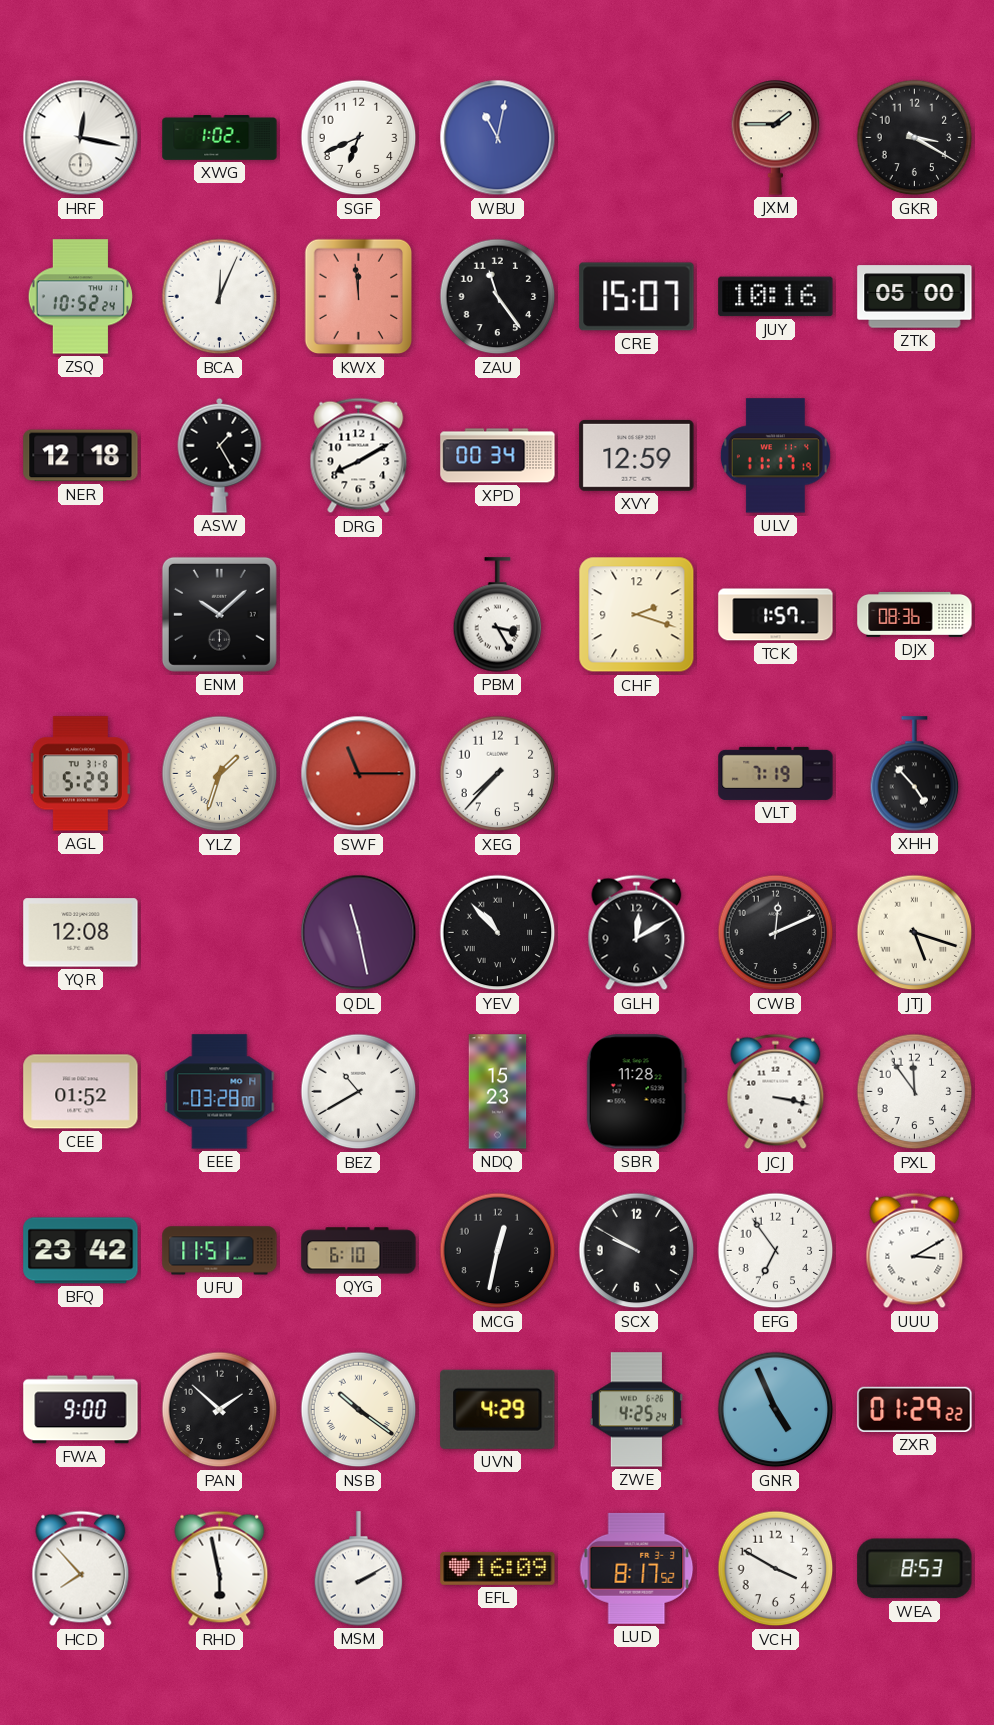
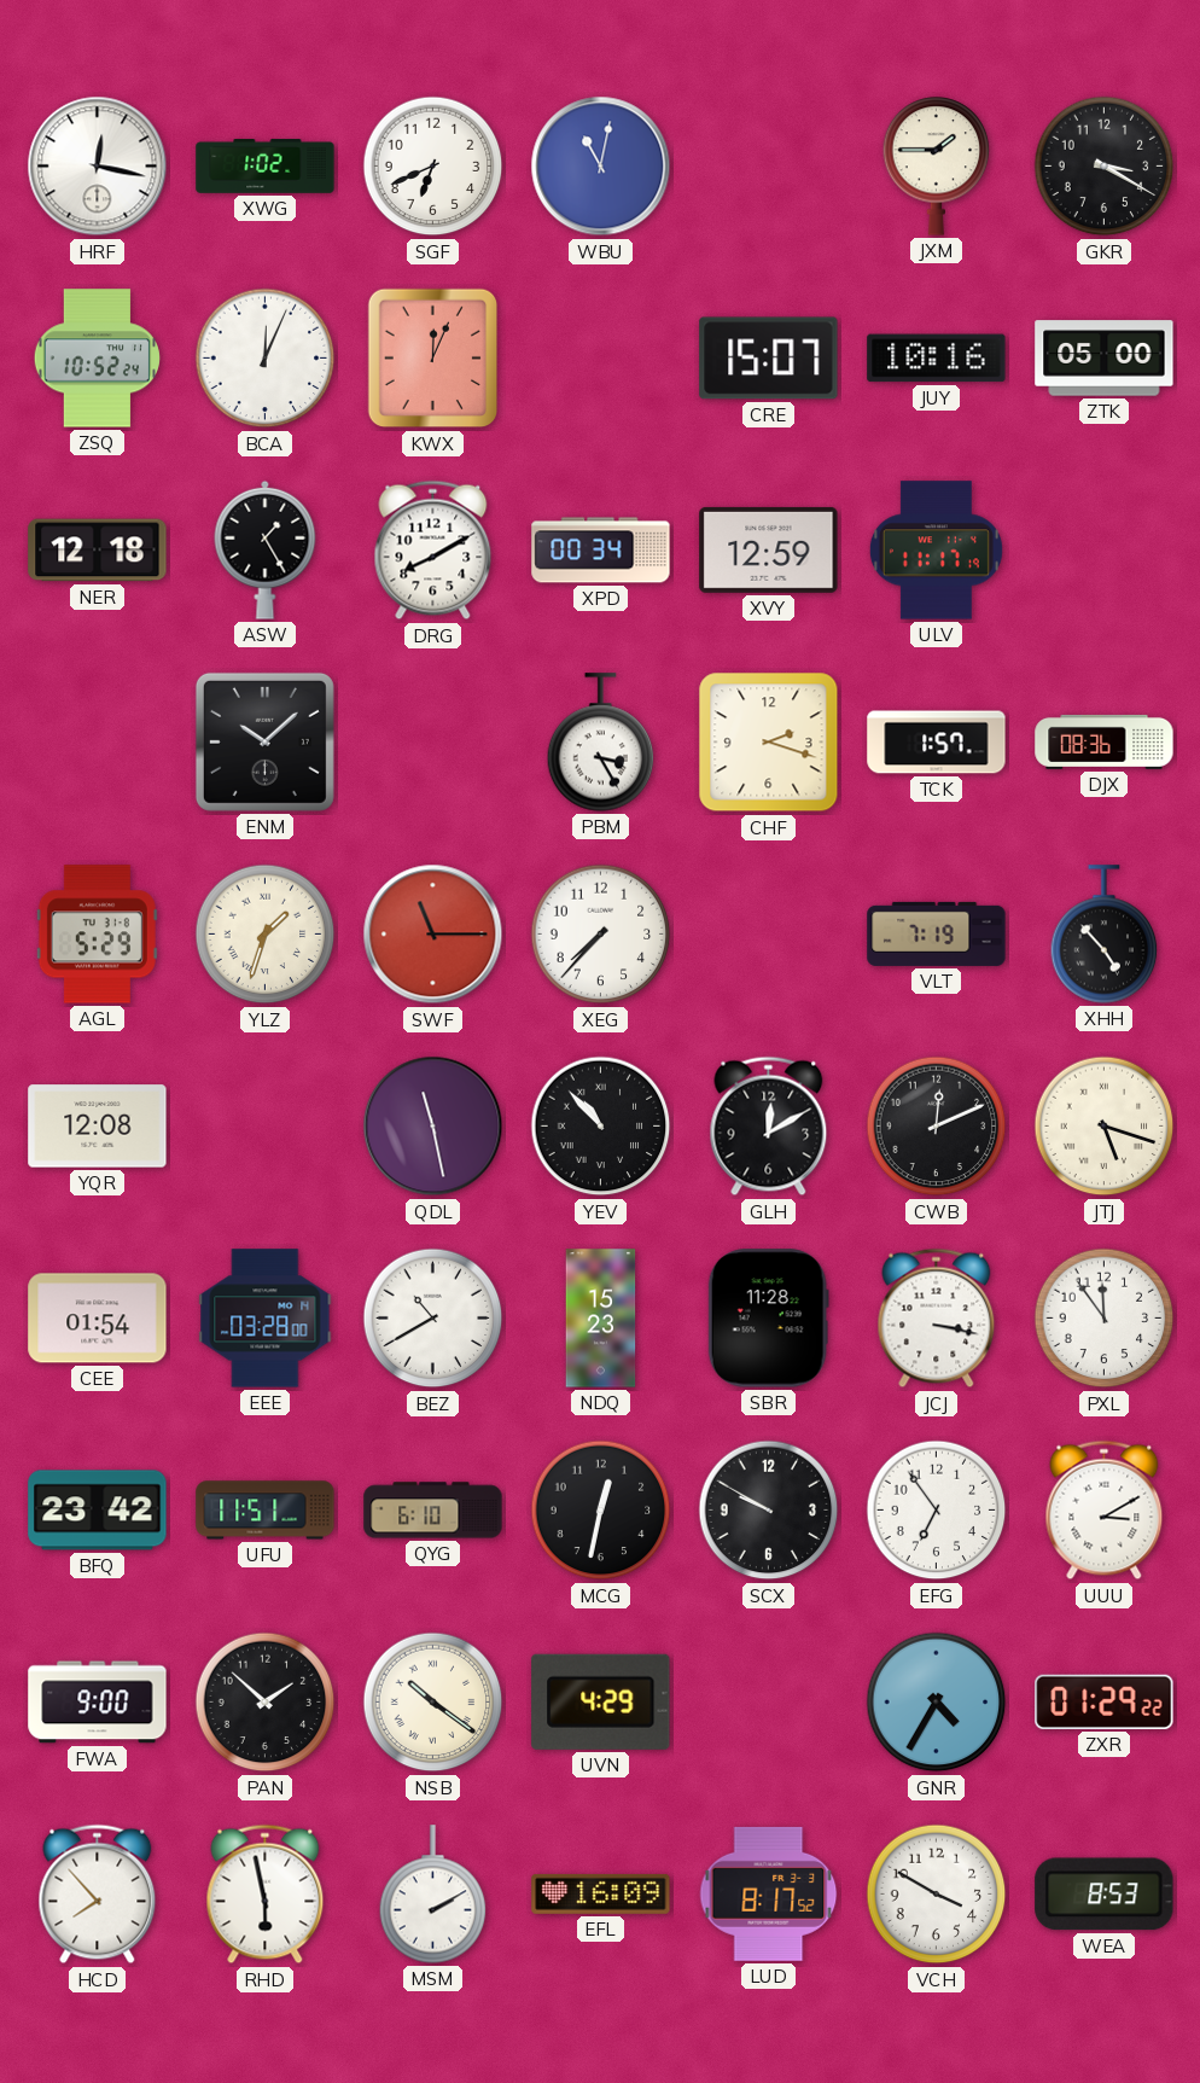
KWX: 11:59 -> 12:04 (433, 359)
ZAU: 11:24 -> none (498, 297)
CEE: 01:52 -> 01:54 (98, 1319)
ZWE: 4:25 -> none (636, 1410)
GNR: 4:56 -> 4:35 (937, 1703)
